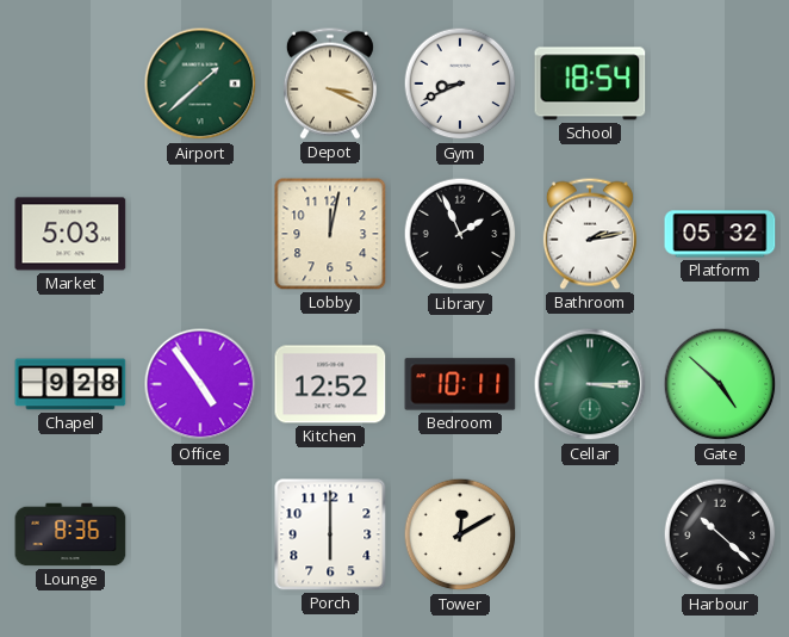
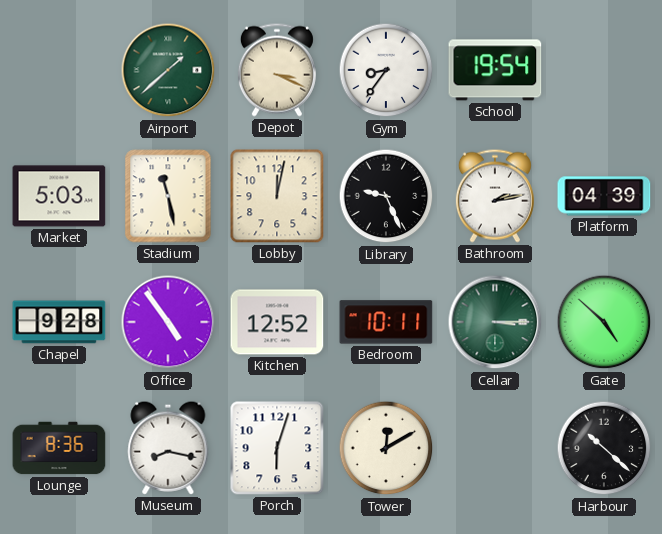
Gym: 8:41 -> 8:36 (386, 70)
School: 18:54 -> 19:54 (495, 70)
Stadium: none -> 11:28 (168, 196)
Library: 1:56 -> 9:26 (386, 196)
Platform: 05:32 -> 04:39 (604, 196)
Museum: none -> 8:17 (168, 448)
Porch: 6:00 -> 6:03 (277, 448)
